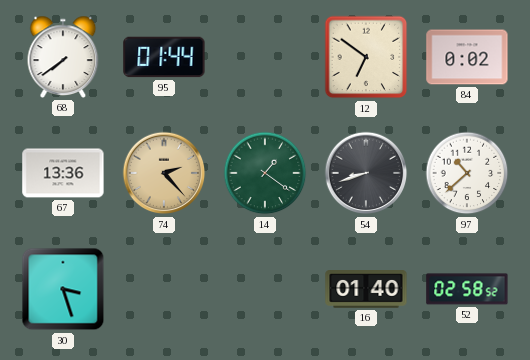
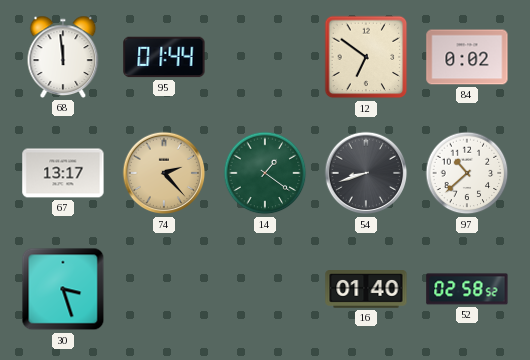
68: 7:39 -> 11:59 (63, 57)
67: 13:36 -> 13:17 (63, 173)
